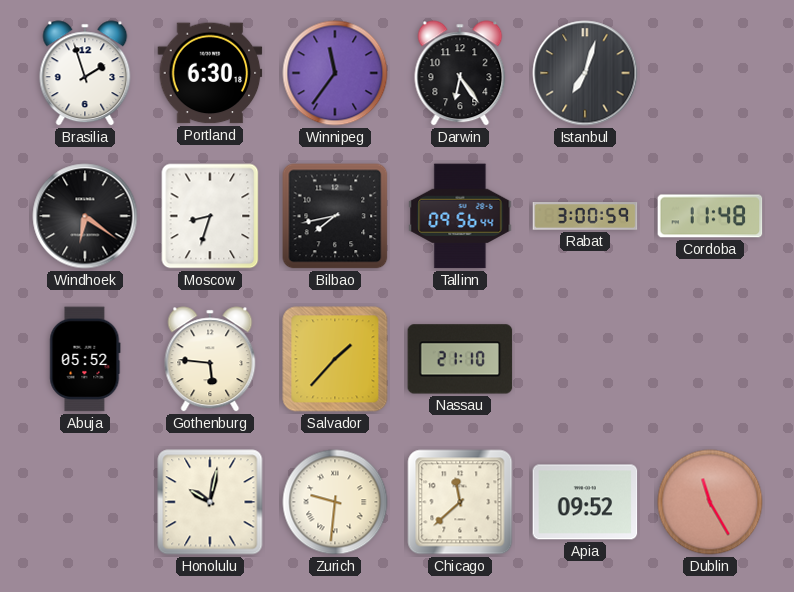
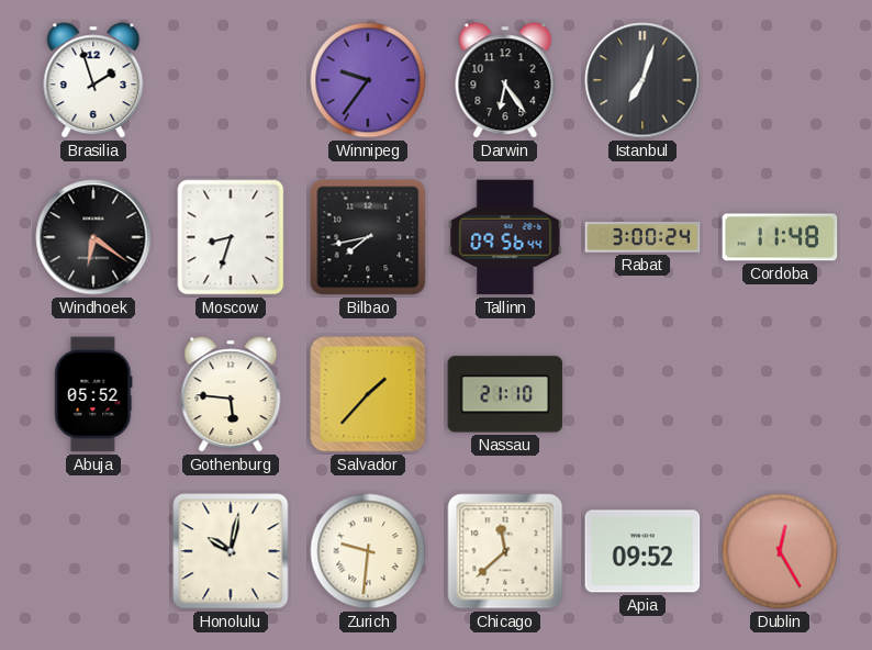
Portland: 6:30 -> none (210, 73)
Winnipeg: 11:36 -> 9:36 (368, 80)
Rabat: 3:00:59 -> 3:00:24 (642, 238)
Dublin: 11:25 -> 12:25 (780, 551)
